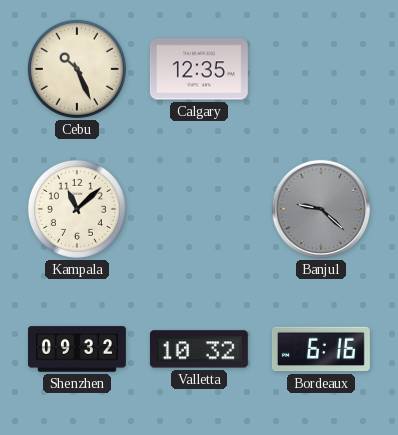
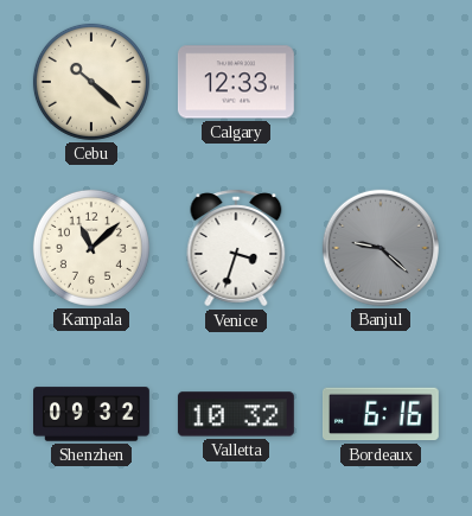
Cebu: 10:26 -> 10:22 (91, 82)
Calgary: 12:35 -> 12:33 (236, 82)
Venice: none -> 3:33 (236, 248)
